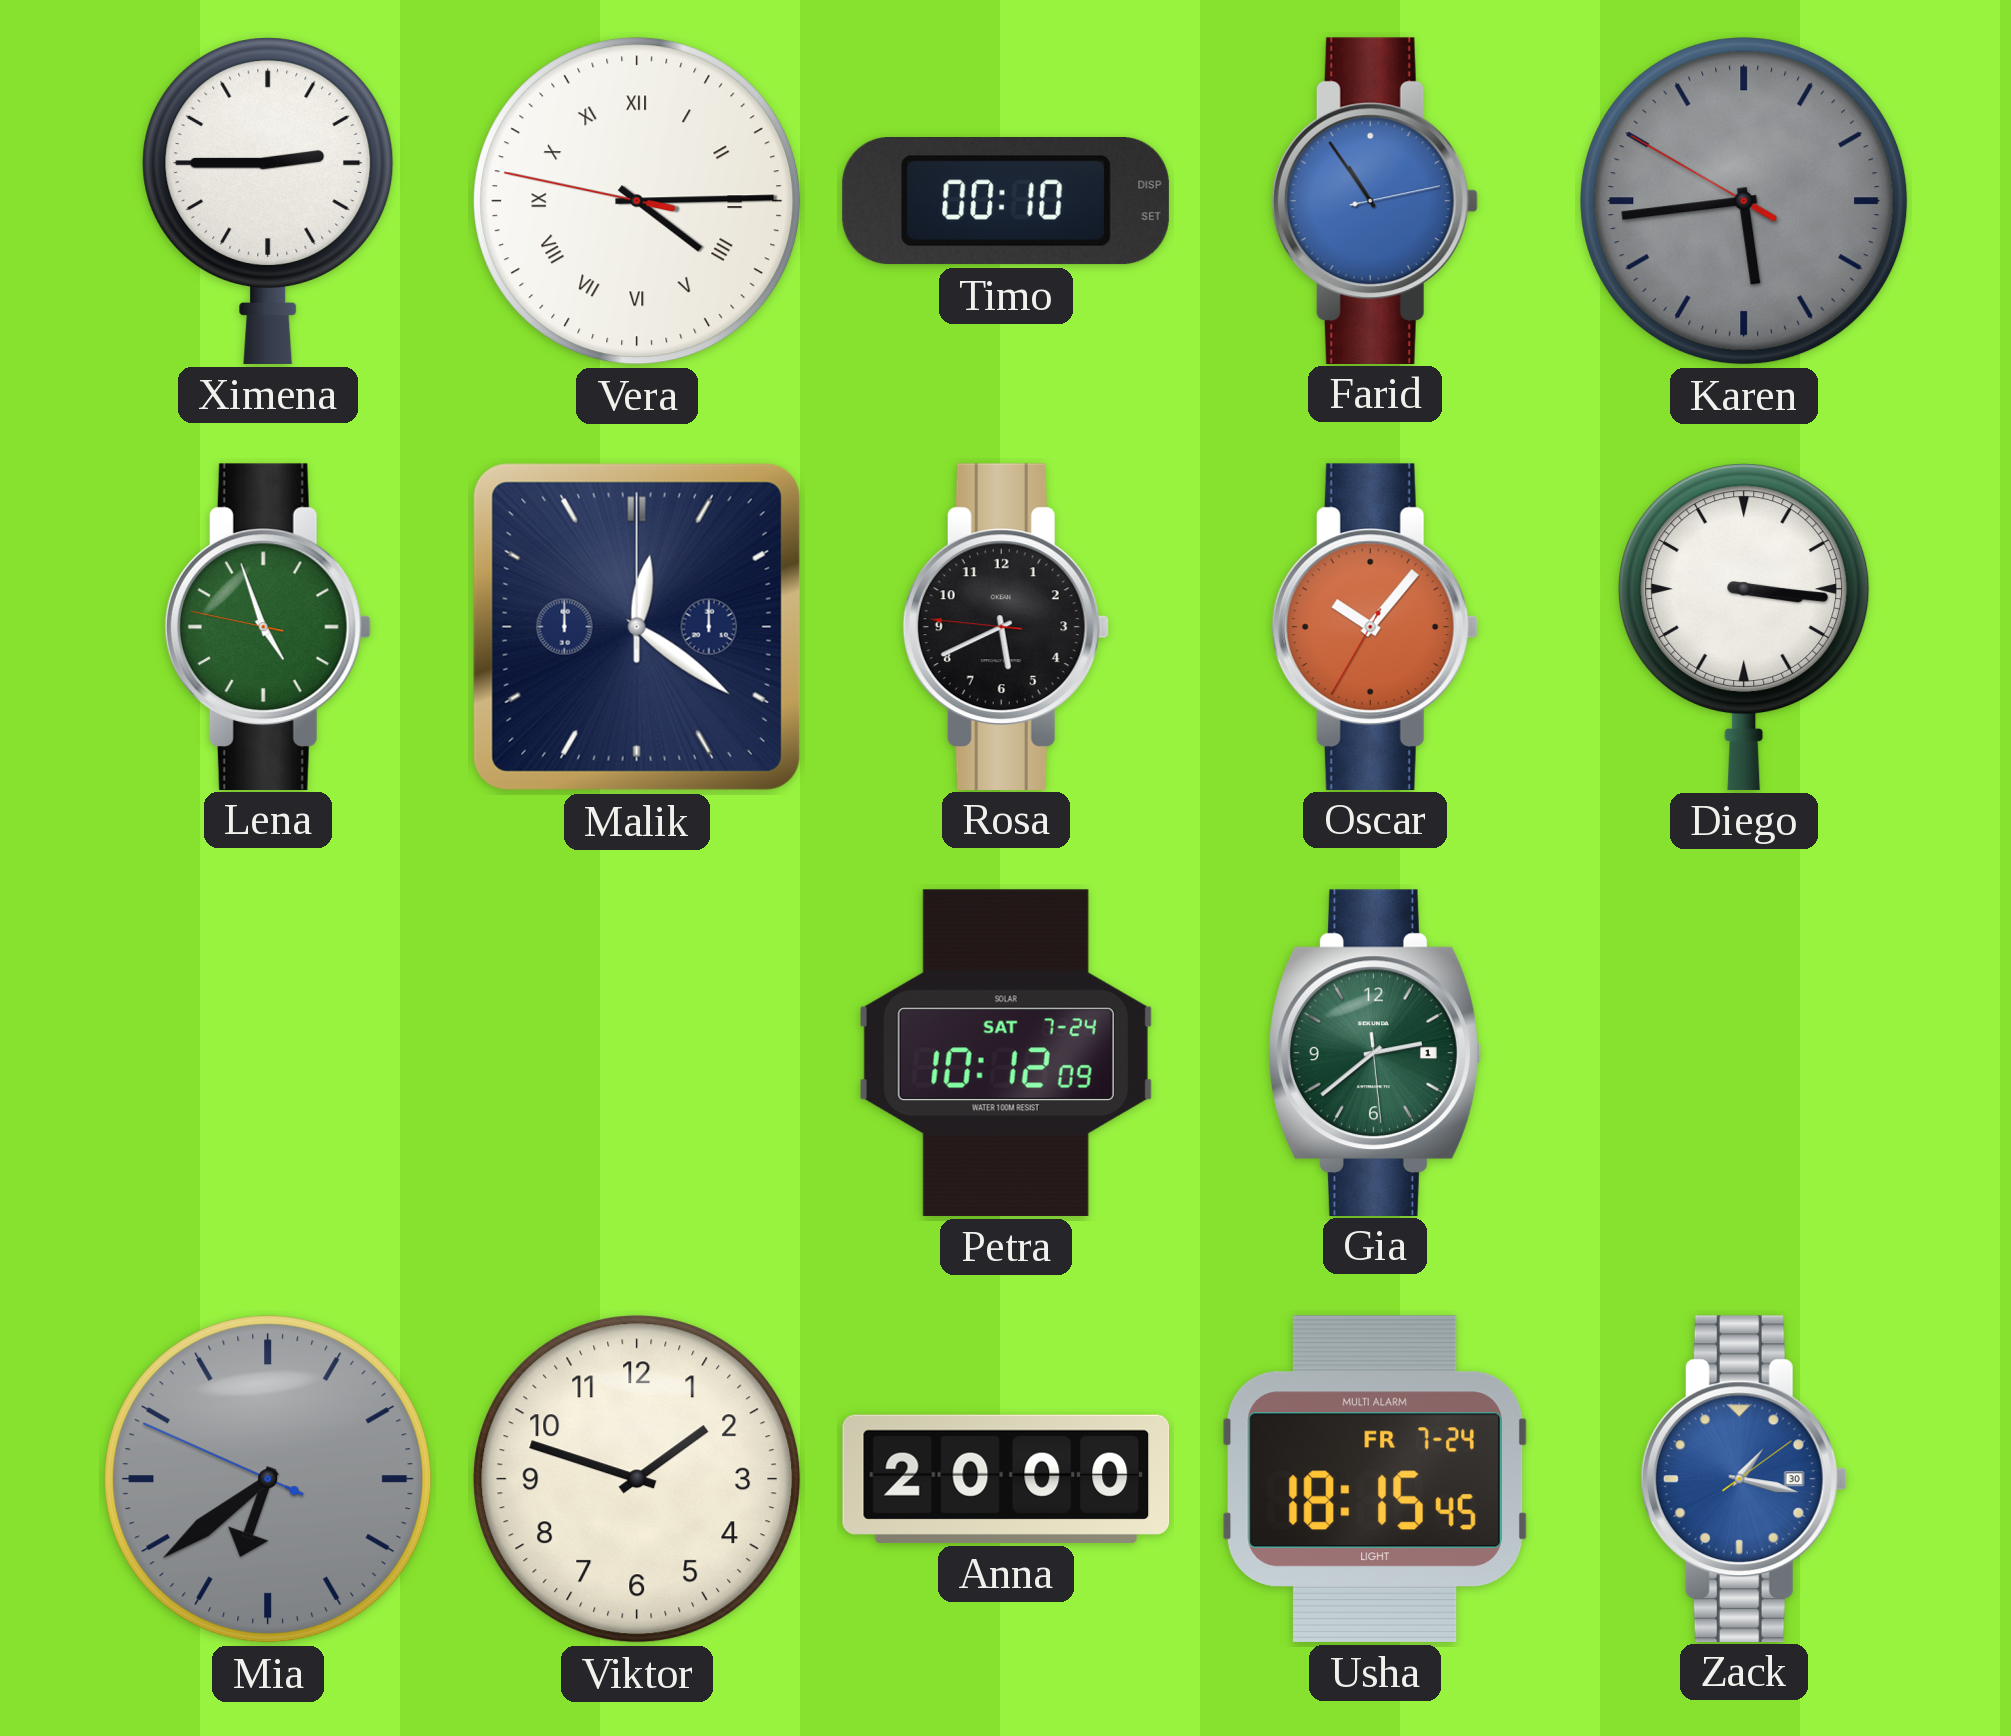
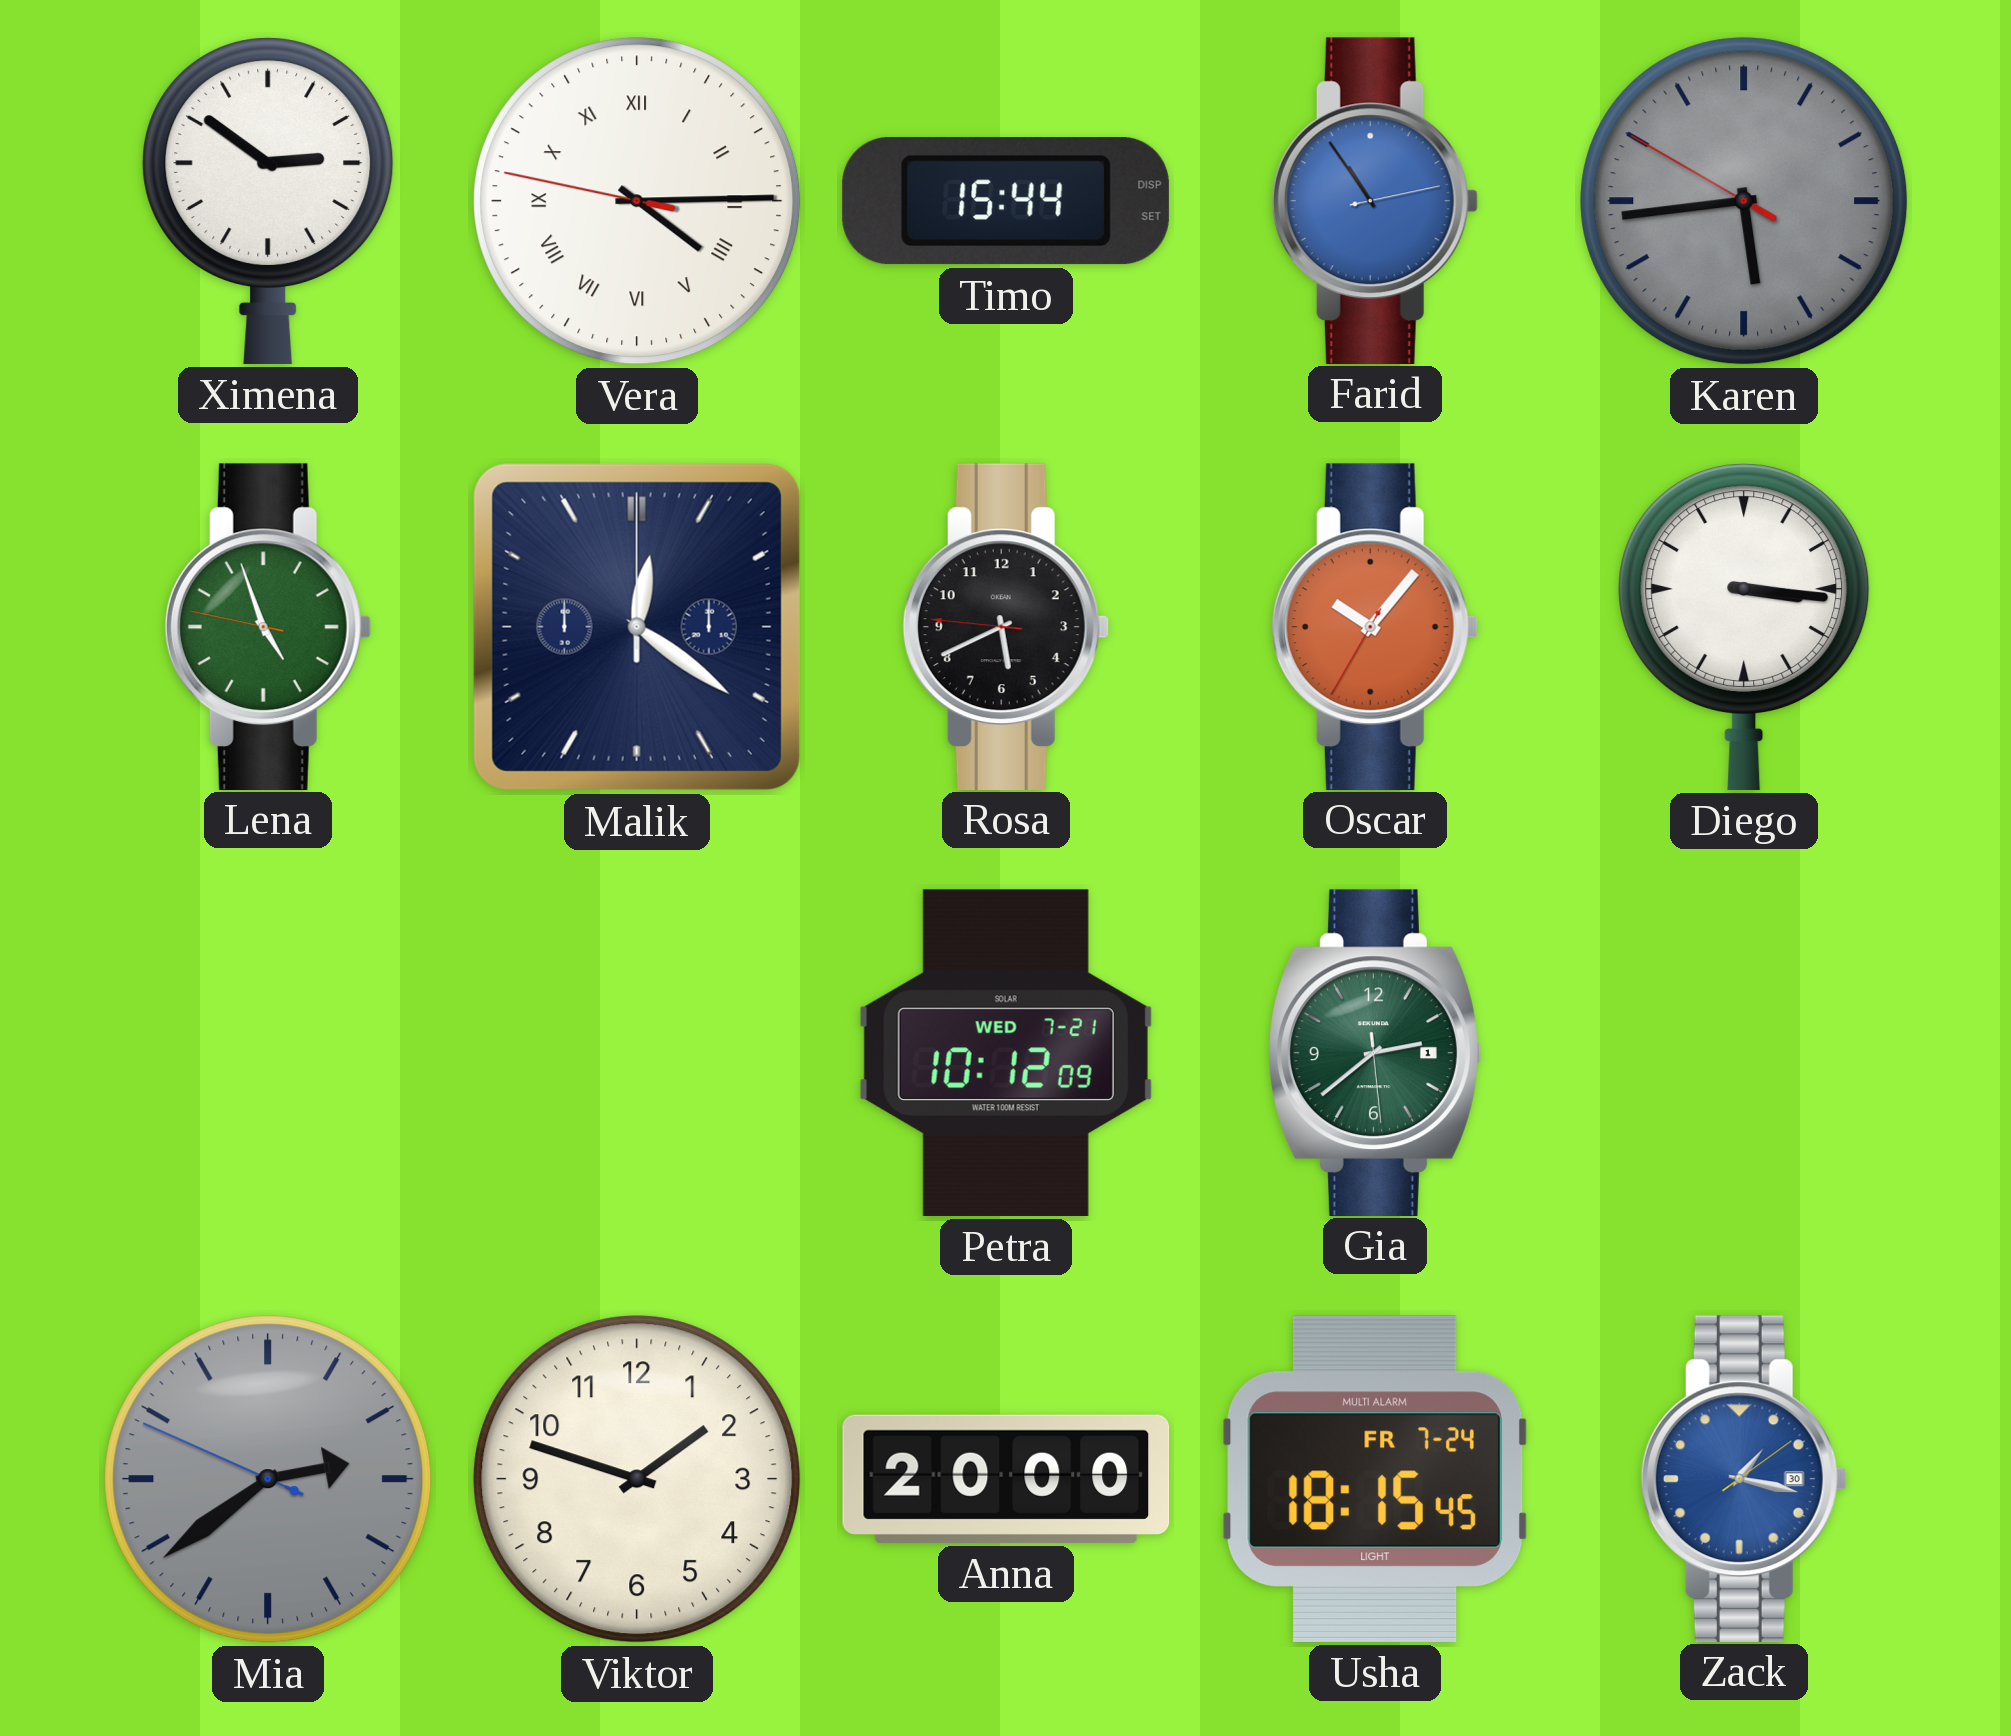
Ximena: 2:45 -> 2:51 (268, 201)
Timo: 00:10 -> 15:44 (1006, 202)
Petra date: SAT 7-24 -> WED 7-21 (1006, 1053)
Mia: 6:38 -> 2:38 (268, 1479)
